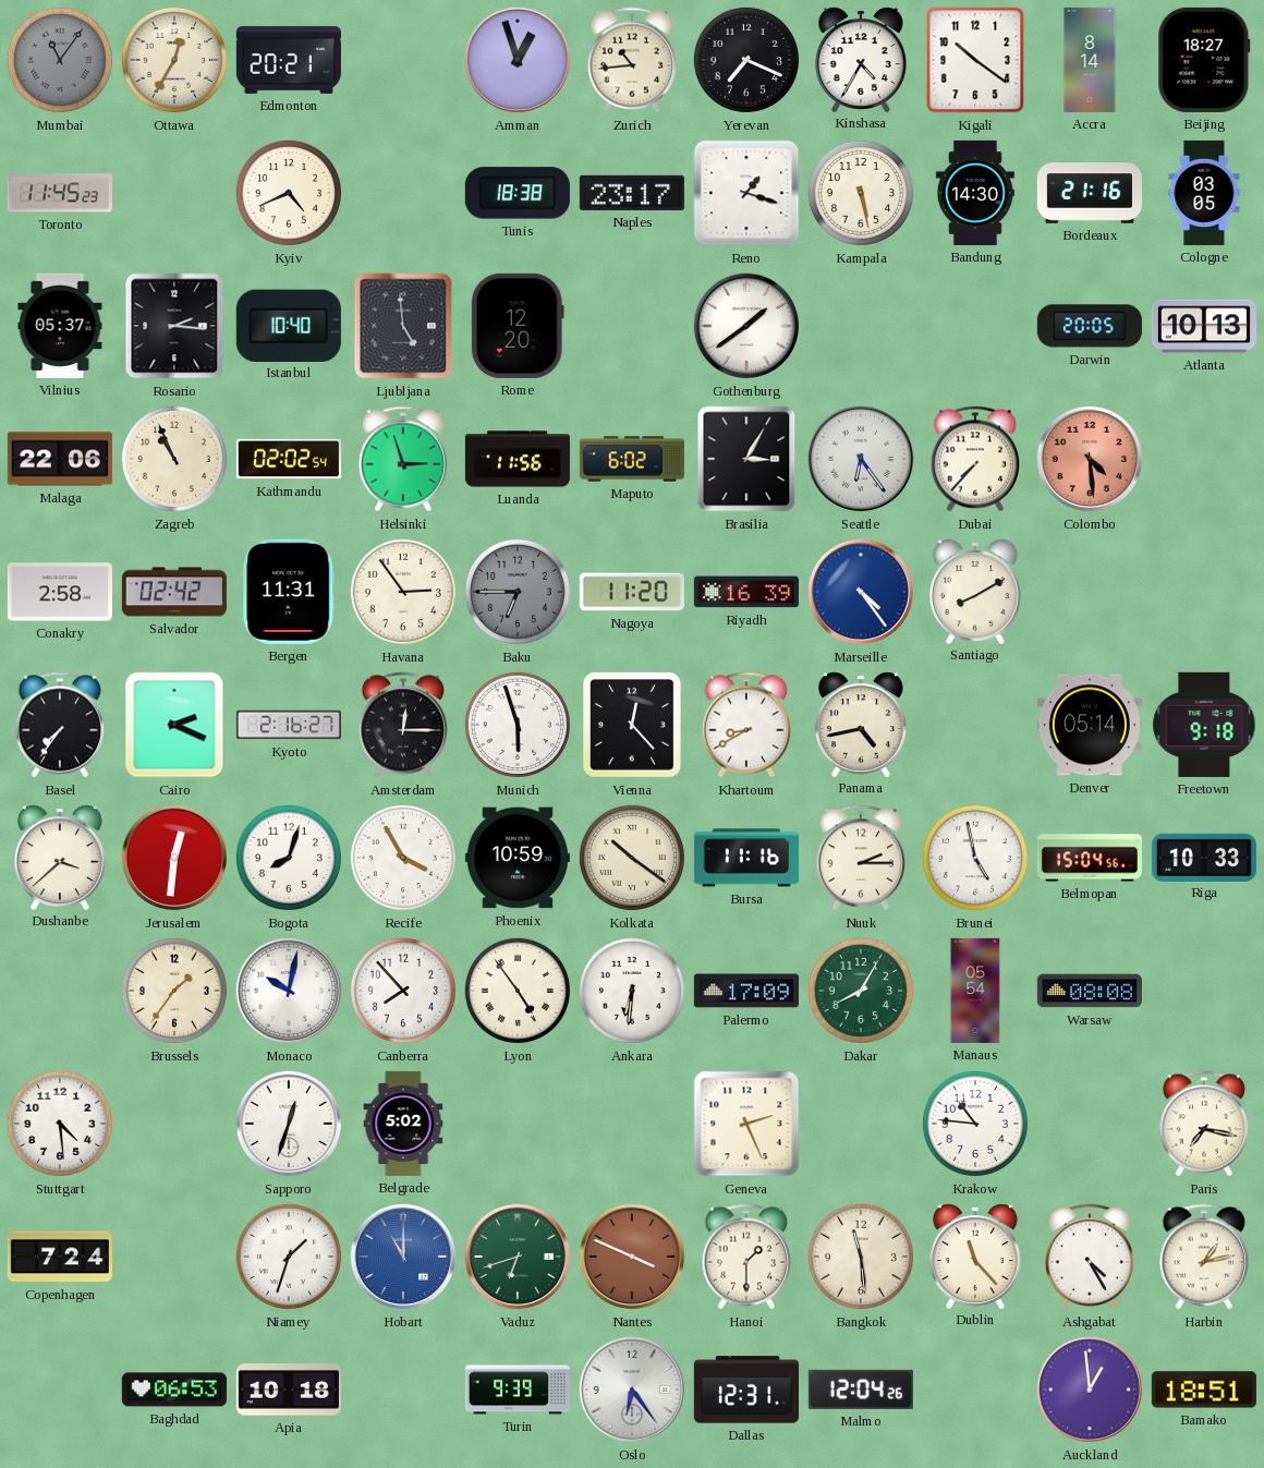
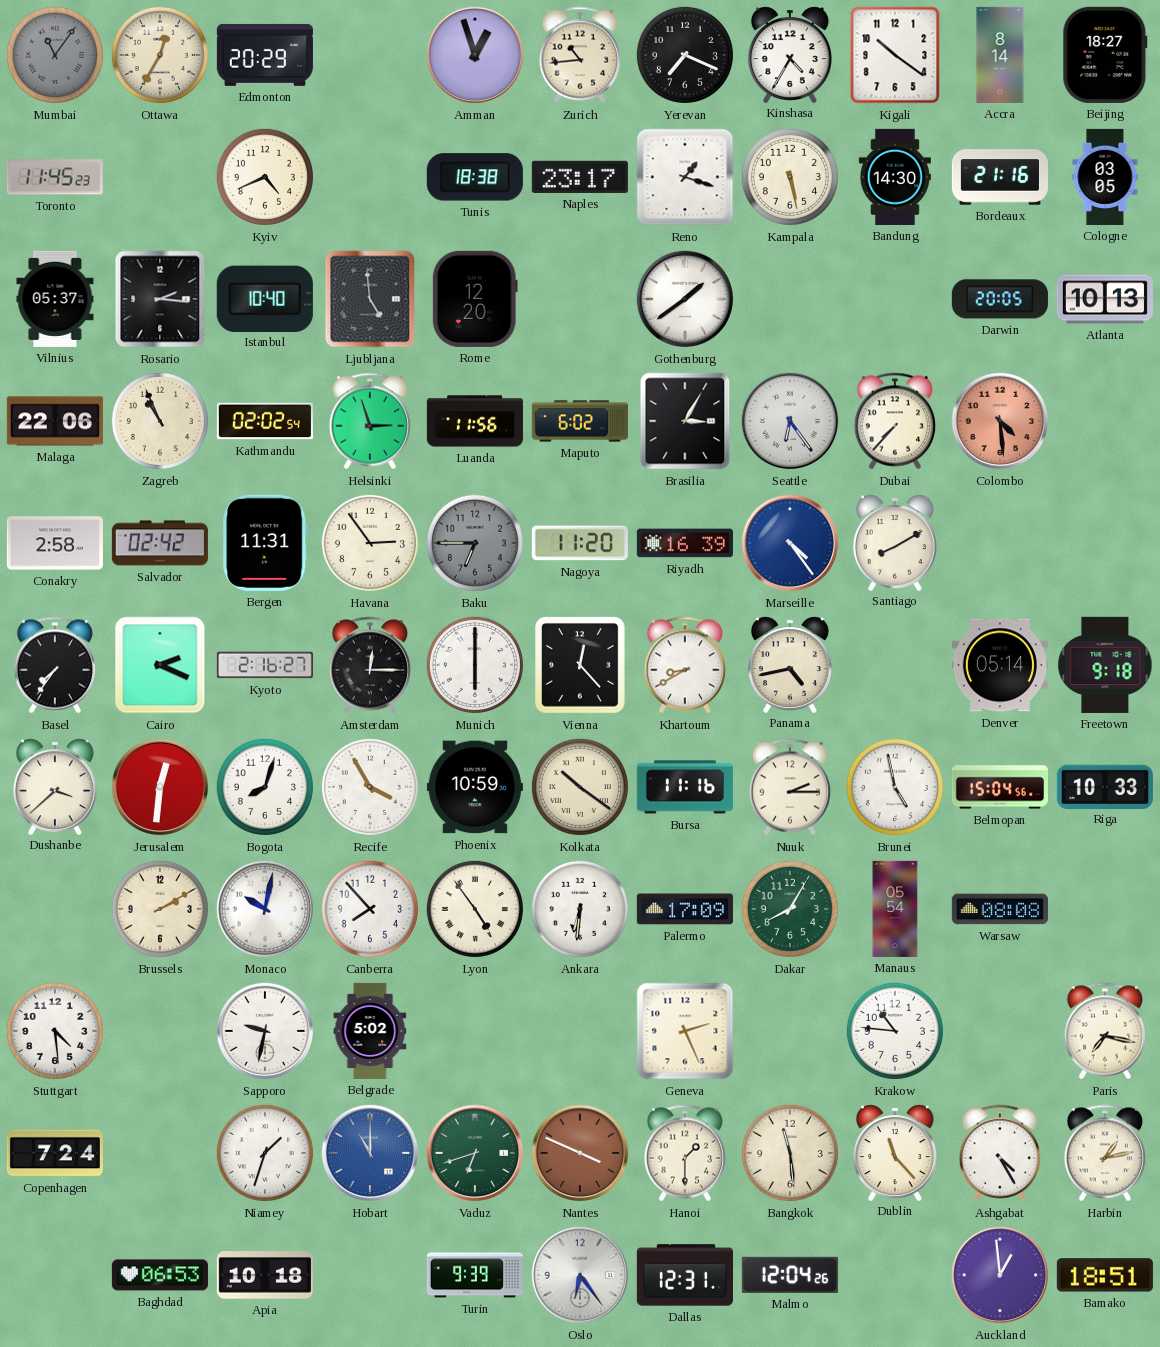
Edmonton: 20:21 -> 20:29 (265, 55)
Munich: 5:57 -> 6:00 (475, 665)
Brussels: 1:36 -> 2:10 (160, 909)
Sapporo: 12:33 -> 9:32 (265, 1031)
